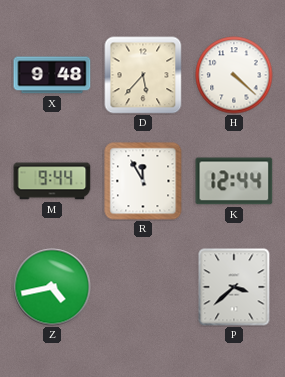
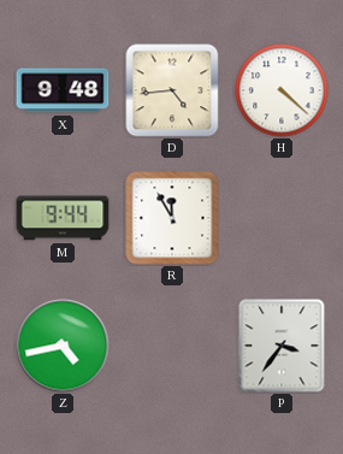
D: 5:37 -> 4:44 (172, 90)
K: 12:44 -> none (234, 181)
P: 3:38 -> 3:36 (282, 346)
